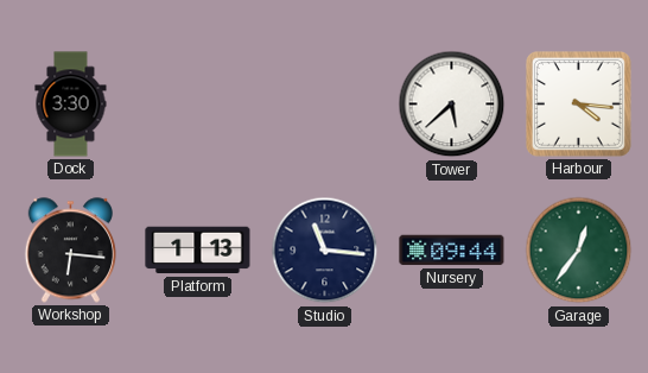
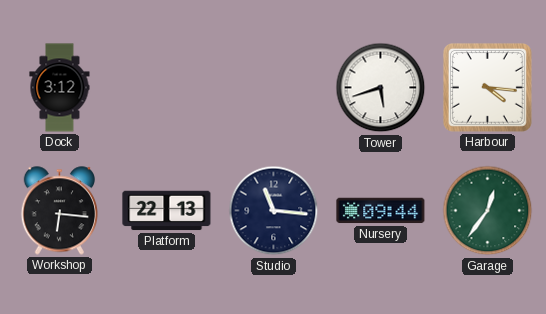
Dock: 3:30 -> 3:12 (60, 88)
Tower: 5:38 -> 5:42 (381, 88)
Platform: 1:13 -> 22:13 (167, 211)
